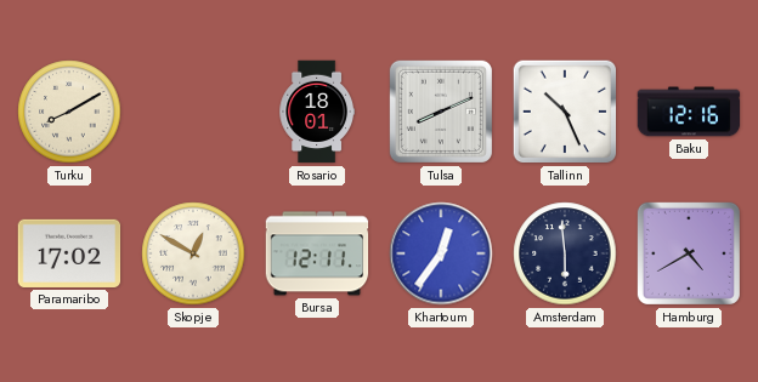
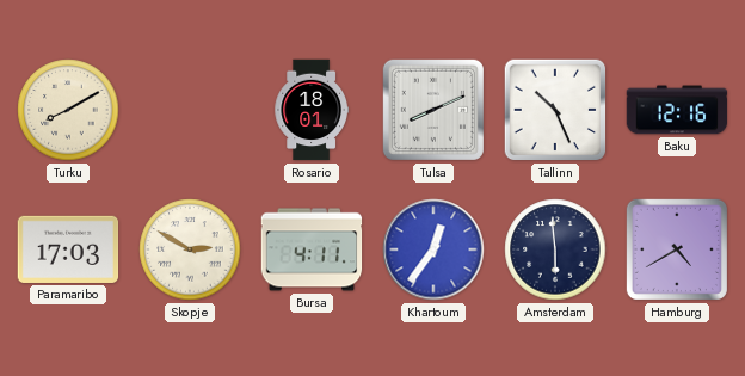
Paramaribo: 17:02 -> 17:03 (68, 249)
Skopje: 12:50 -> 2:50 (190, 249)
Bursa: 12:11 -> 4:11 (312, 249)
